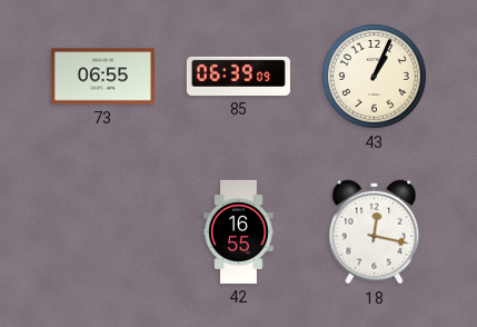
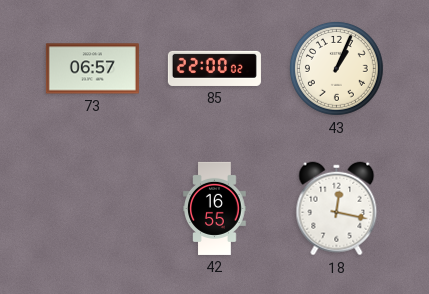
73: 06:55 -> 06:57 (92, 69)
85: 06:39 -> 22:00 (214, 68)
